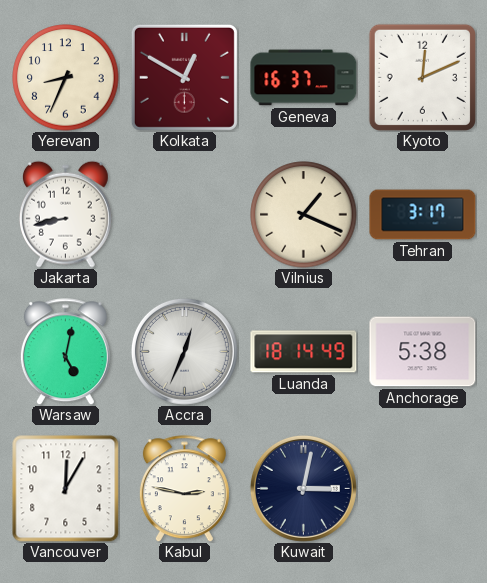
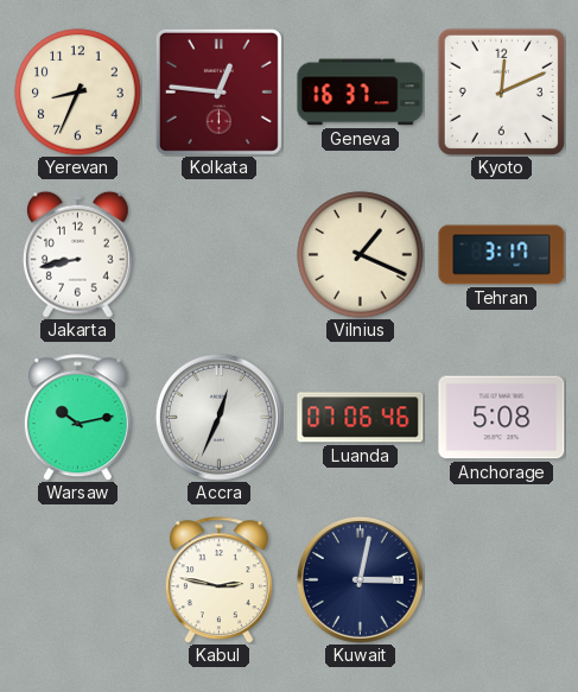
Kolkata: 12:50 -> 12:46 (218, 91)
Warsaw: 5:02 -> 10:13 (77, 418)
Luanda: 18:14 -> 07:06 (361, 418)
Anchorage: 5:38 -> 5:08 (502, 418)
Vancouver: 12:05 -> none (66, 489)
